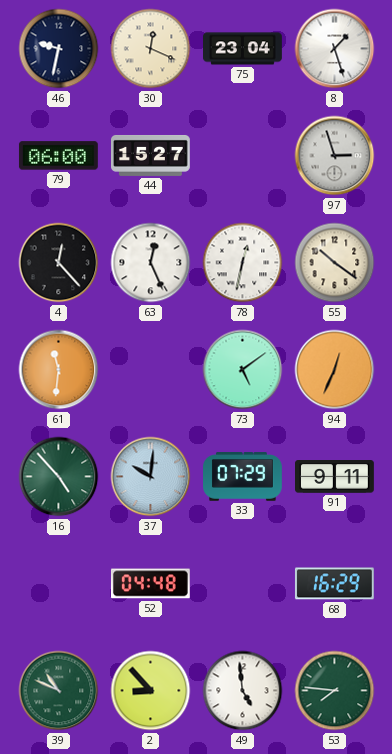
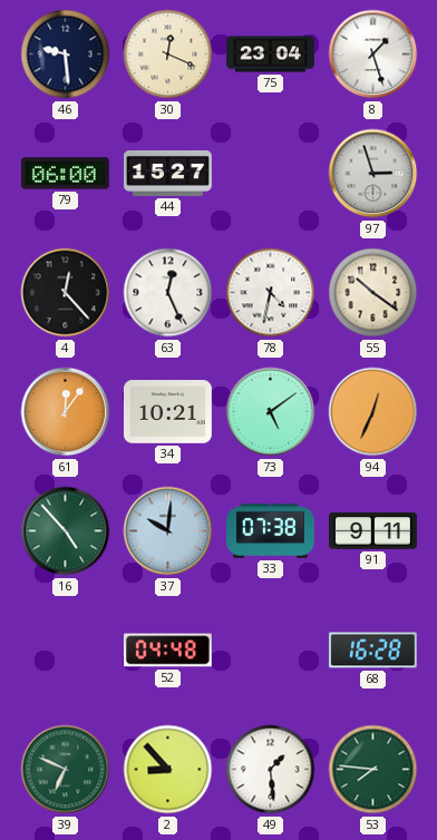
46: 9:32 -> 9:29 (66, 55)
78: 12:32 -> 4:32 (271, 293)
61: 11:31 -> 12:06 (66, 412)
34: none -> 10:21 (168, 412)
33: 07:29 -> 07:38 (271, 531)
68: 16:29 -> 16:28 (372, 651)
39: 10:49 -> 6:49 (66, 770)
49: 4:59 -> 1:29 (271, 770)
